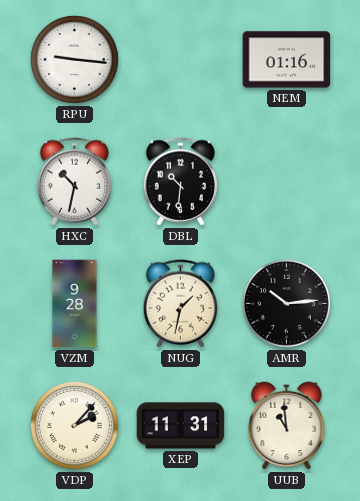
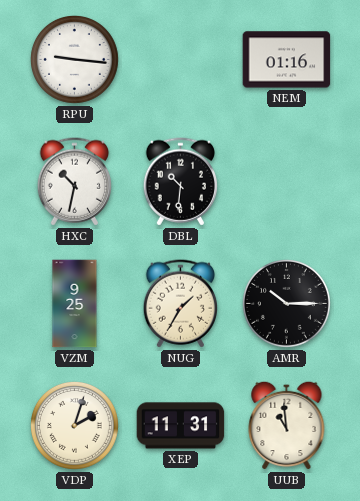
VZM: 9:28 -> 9:25 (75, 304)
NUG: 1:32 -> 1:35 (180, 304)
AMR: 10:14 -> 10:15 (287, 304)
VDP: 2:07 -> 2:03 (75, 426)
